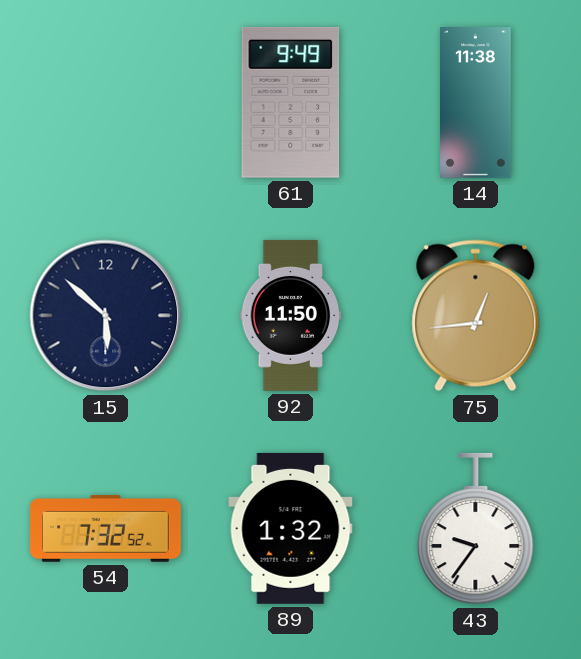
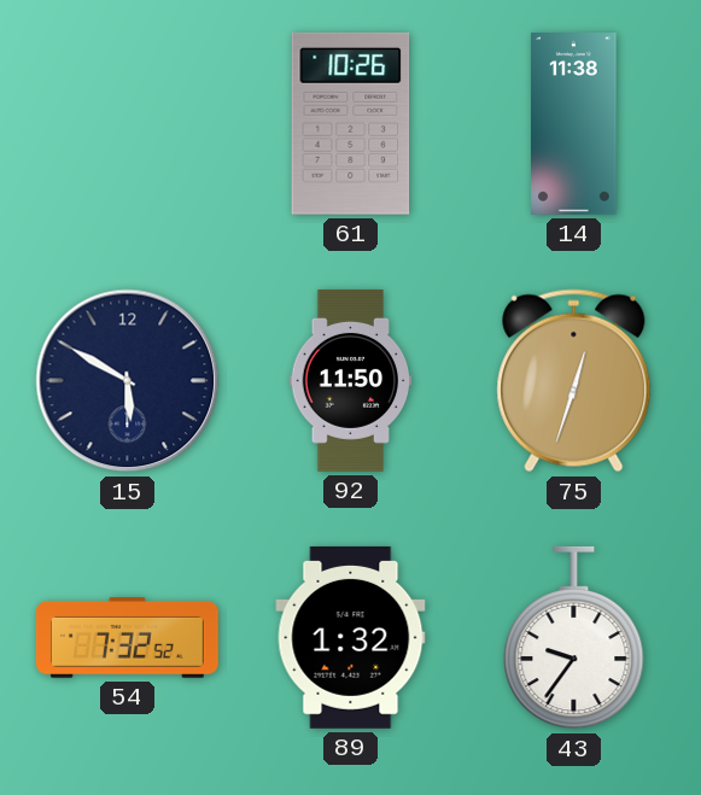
61: 9:49 -> 10:26 (351, 123)
15: 5:52 -> 5:50 (128, 381)
75: 12:44 -> 12:33 (574, 381)
